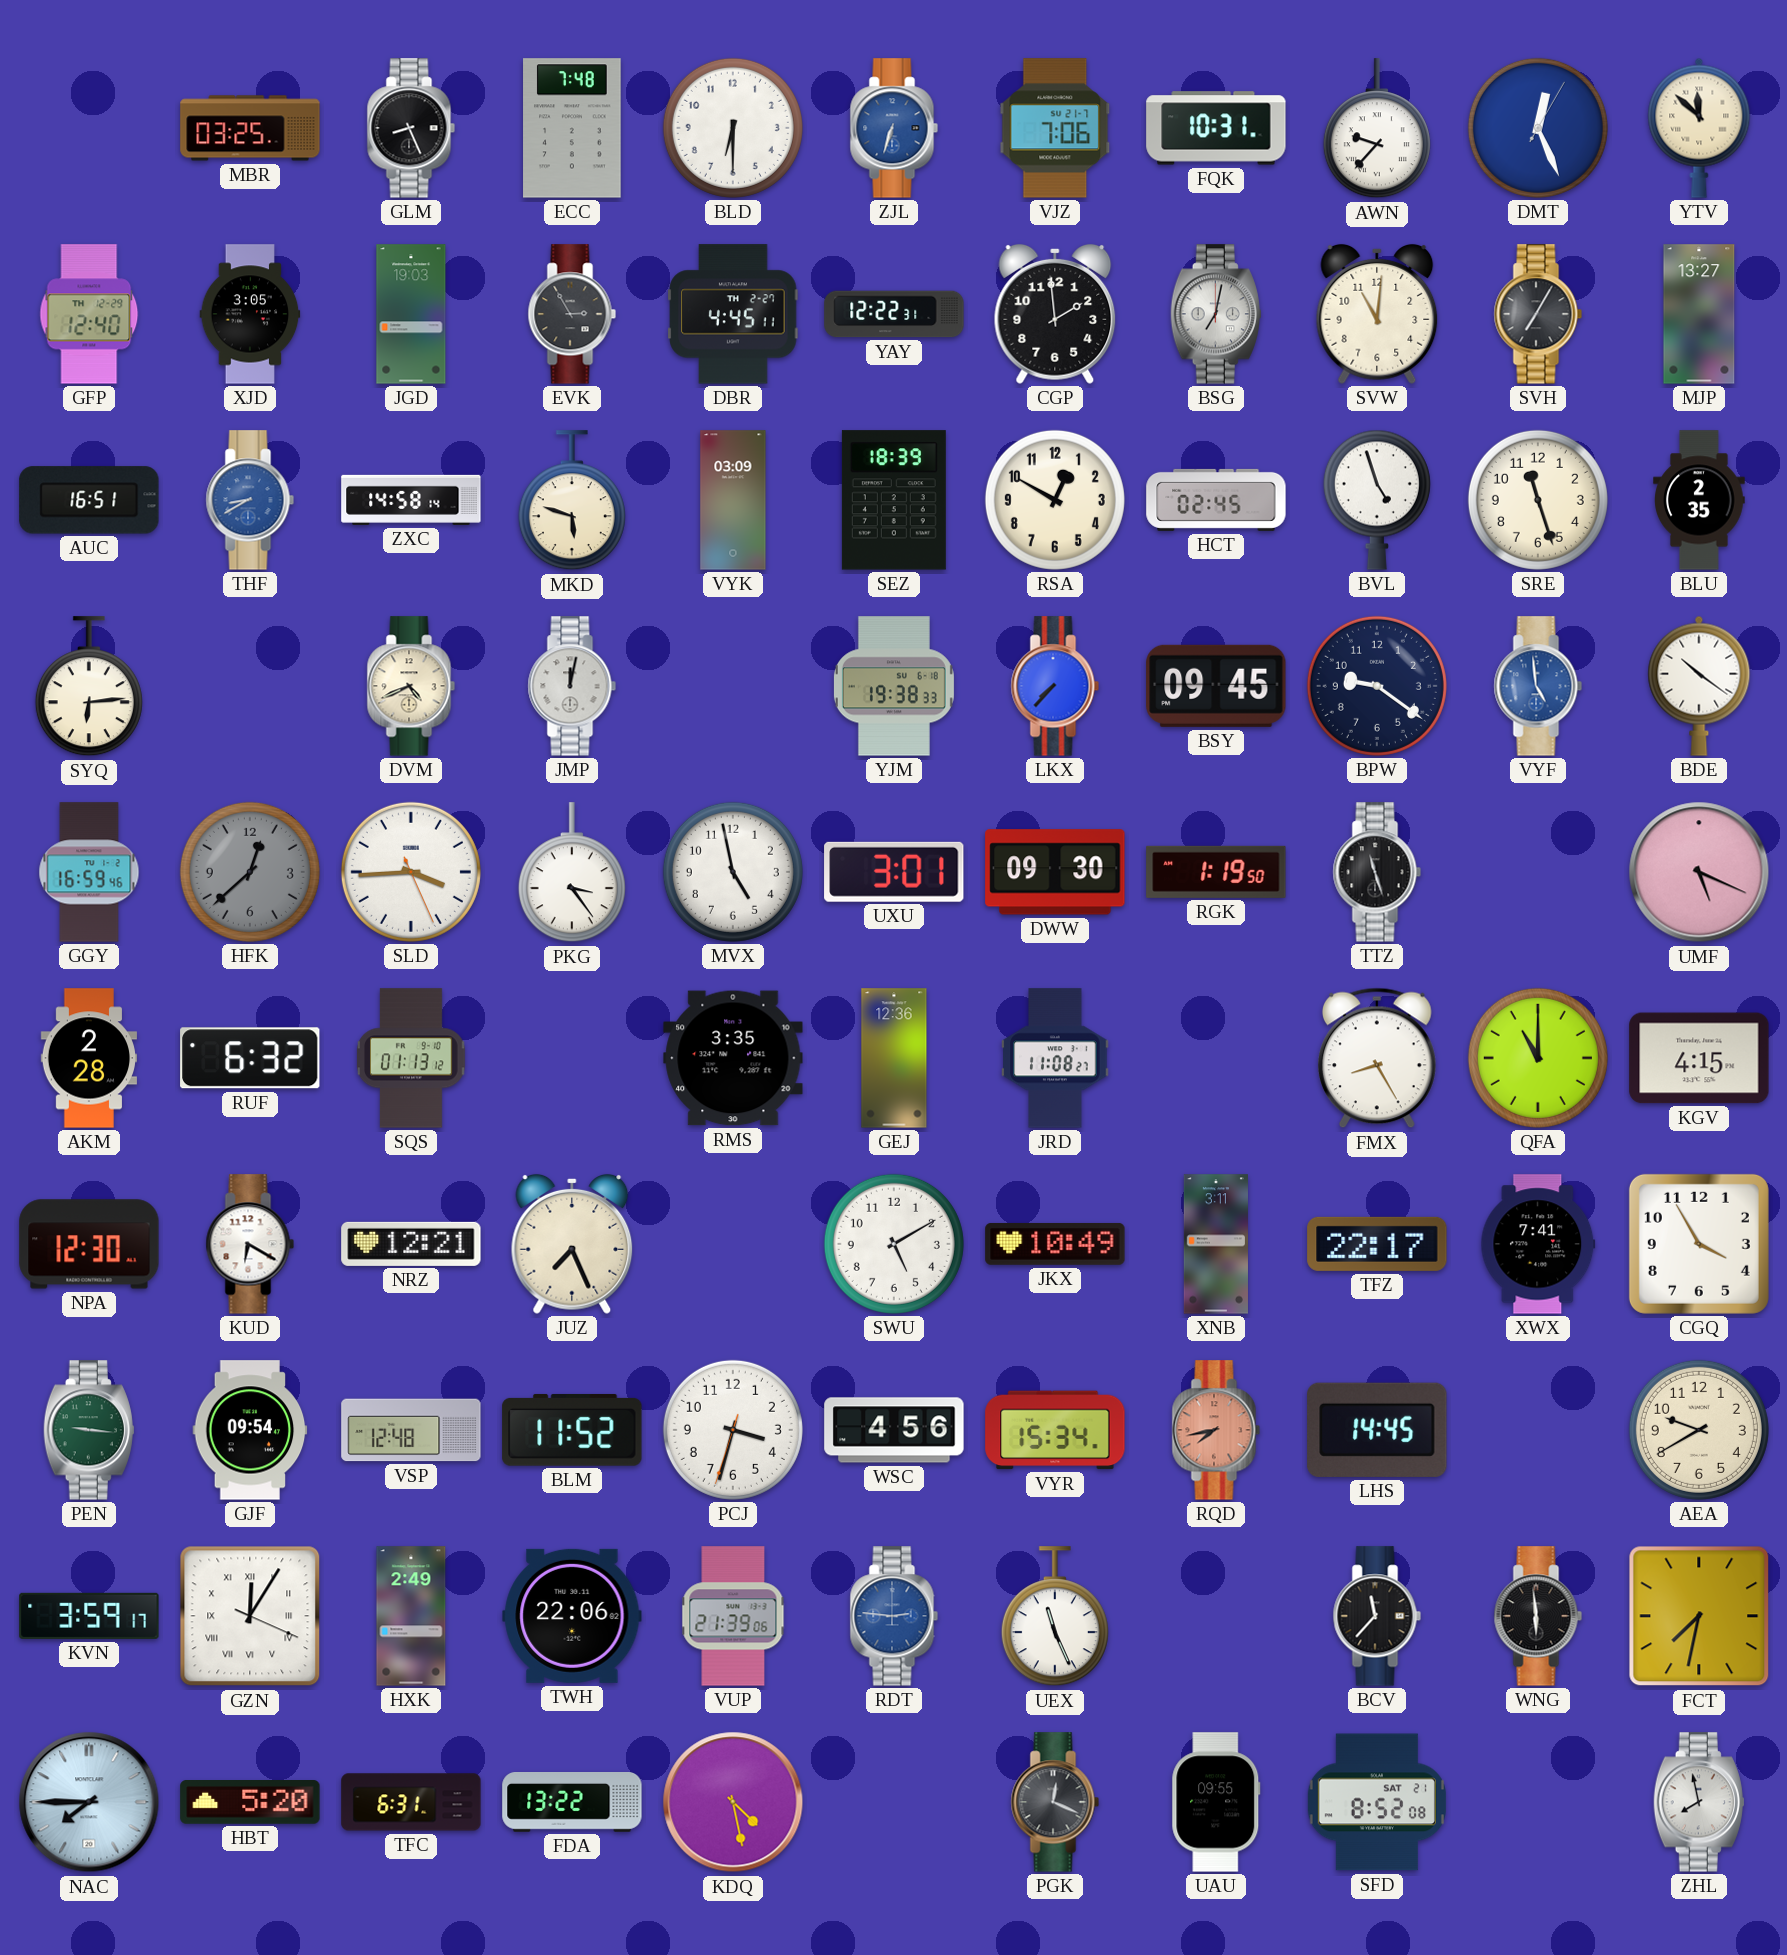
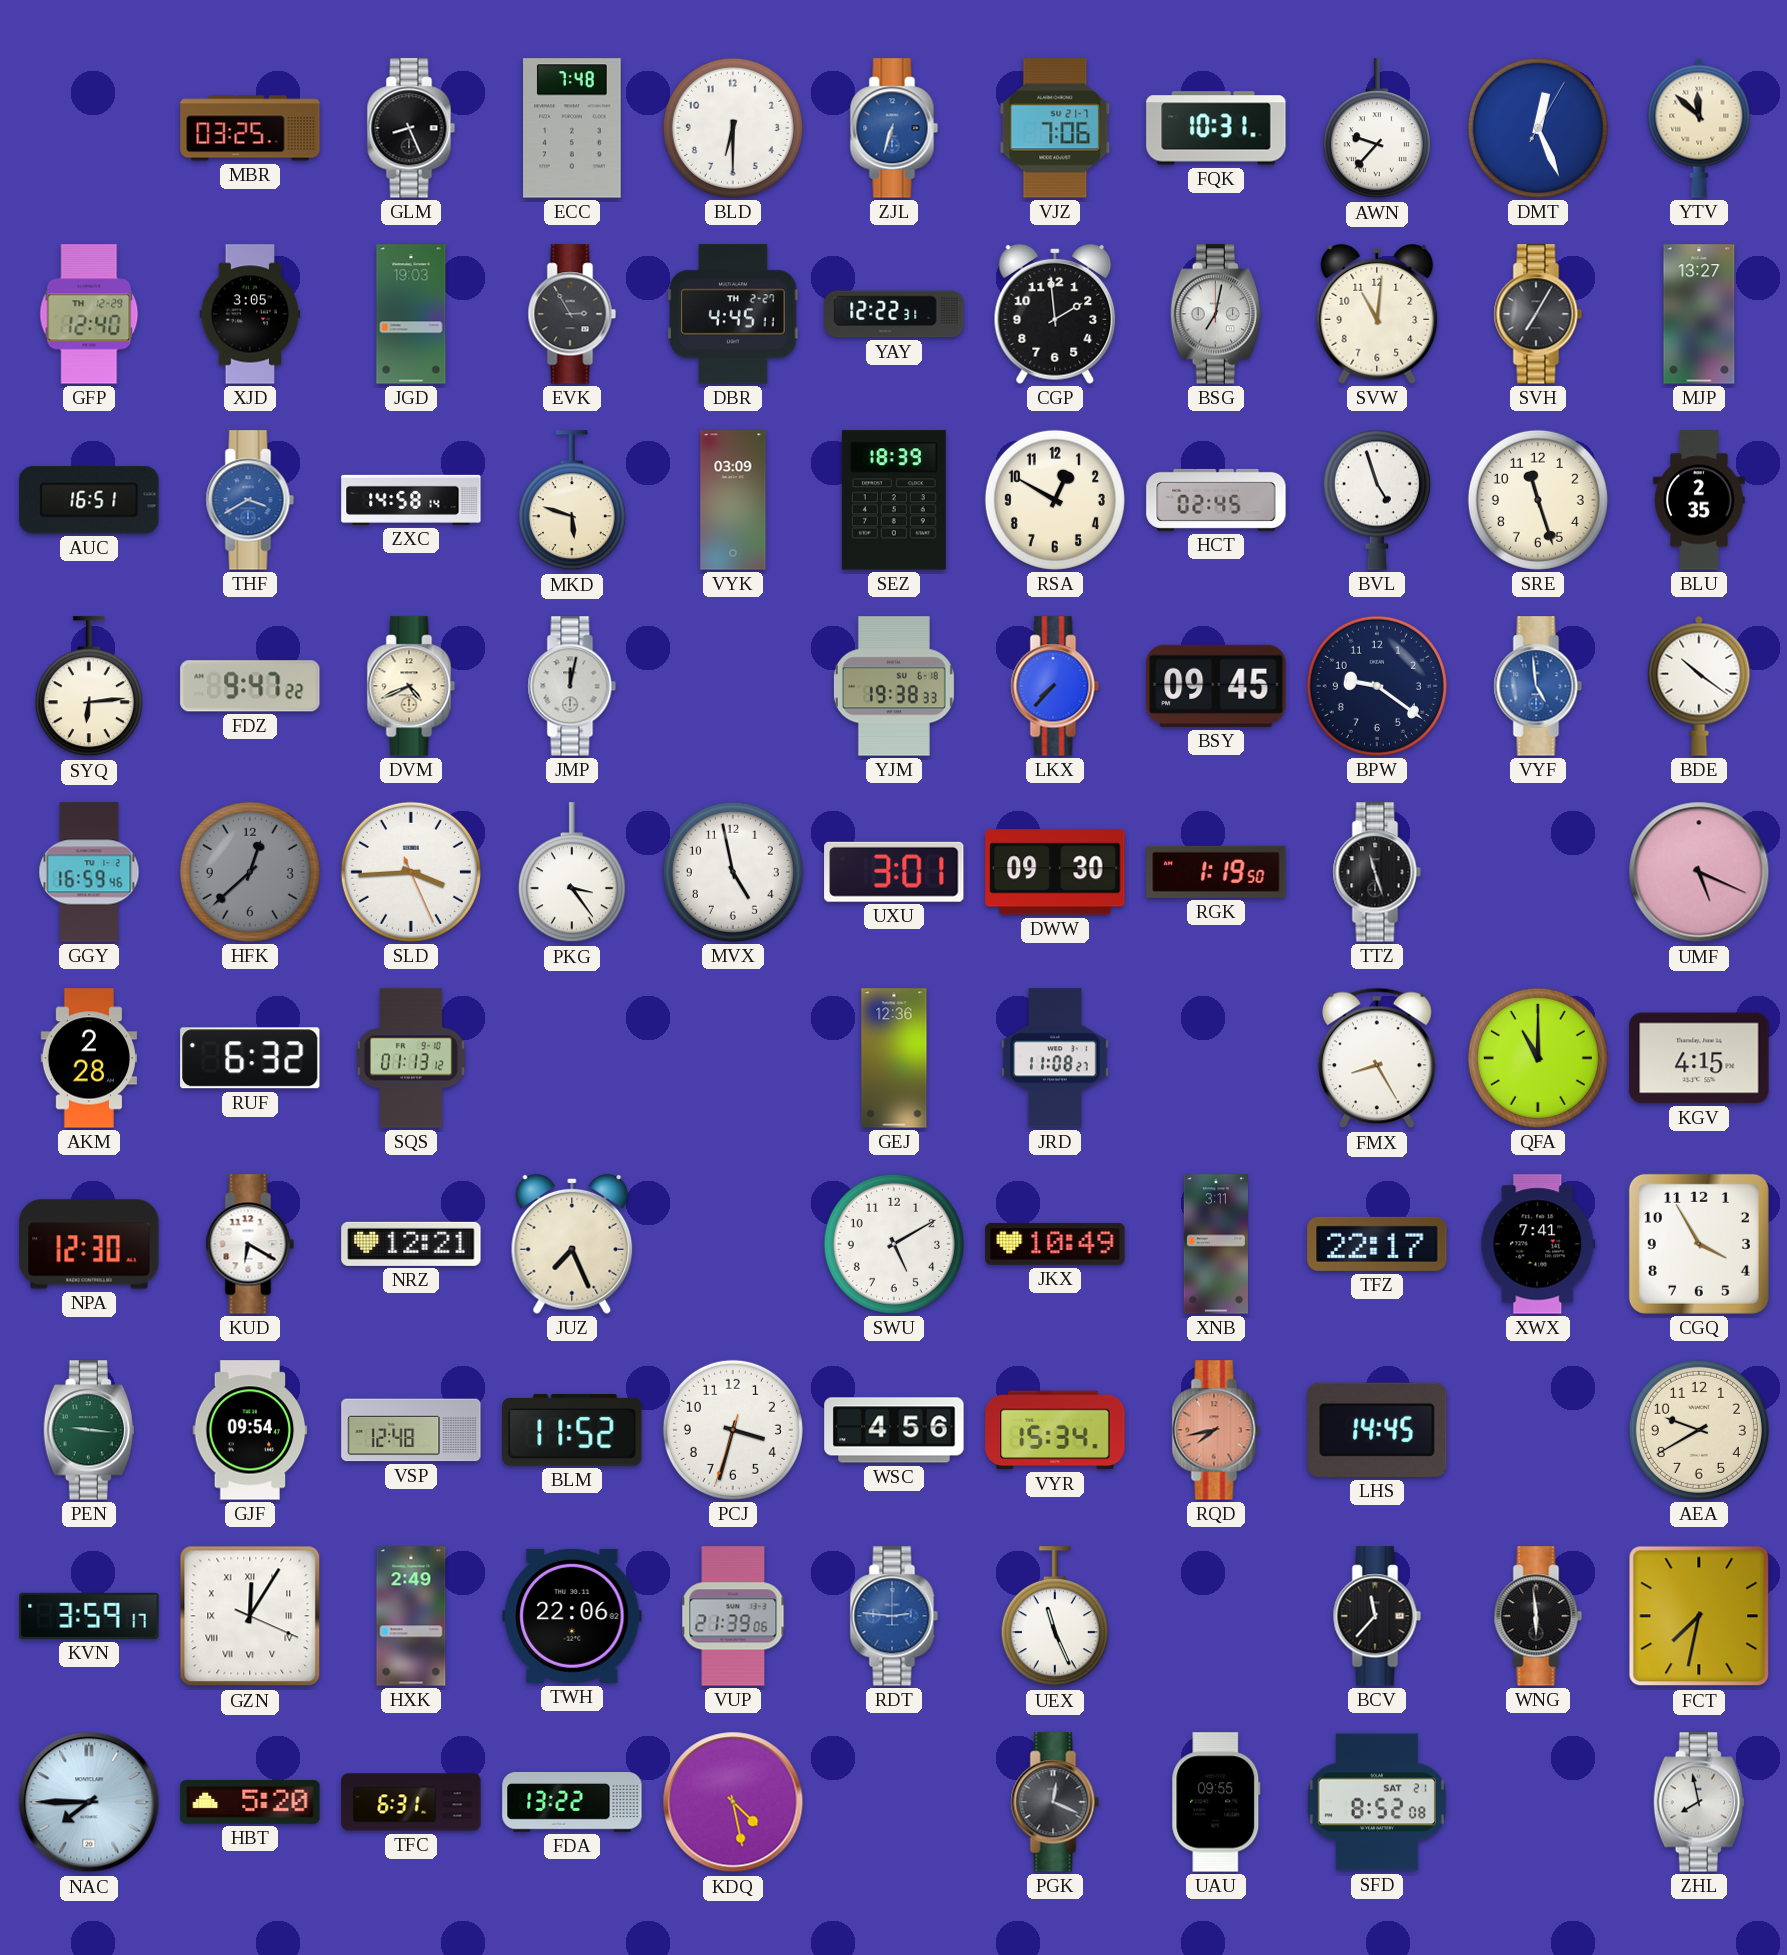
THF: 8:40 -> 3:40 (250, 500)
FDZ: none -> 9:47 (250, 686)
RMS: 3:35 -> none (733, 1058)
